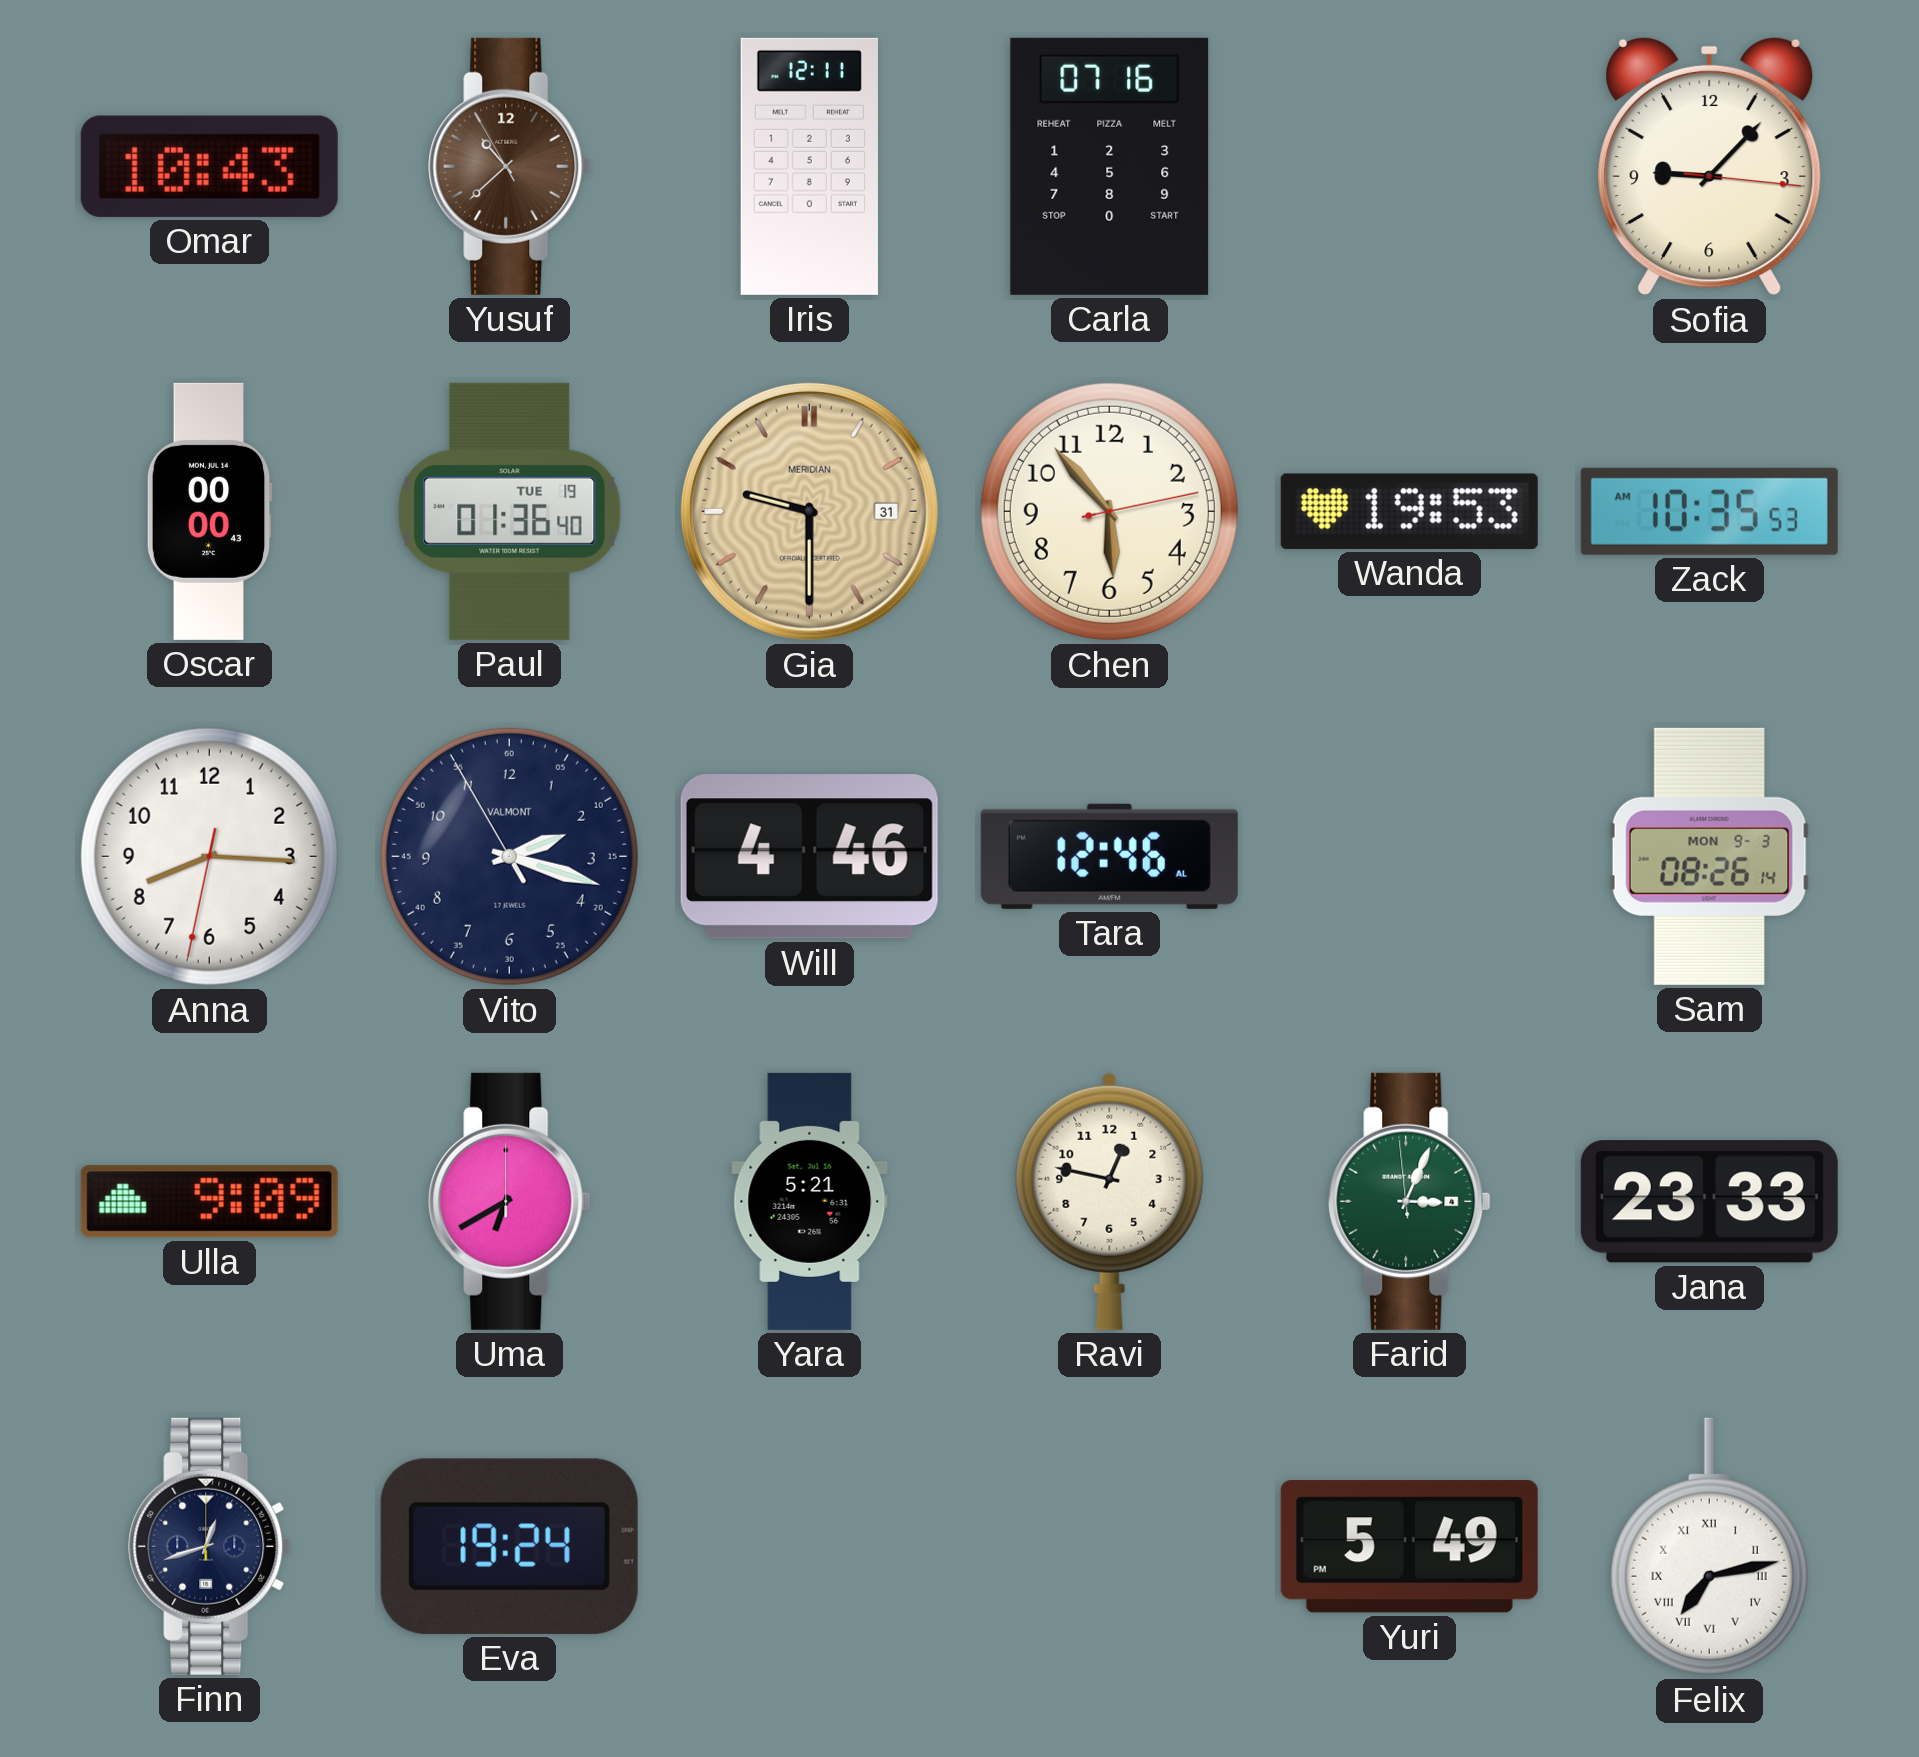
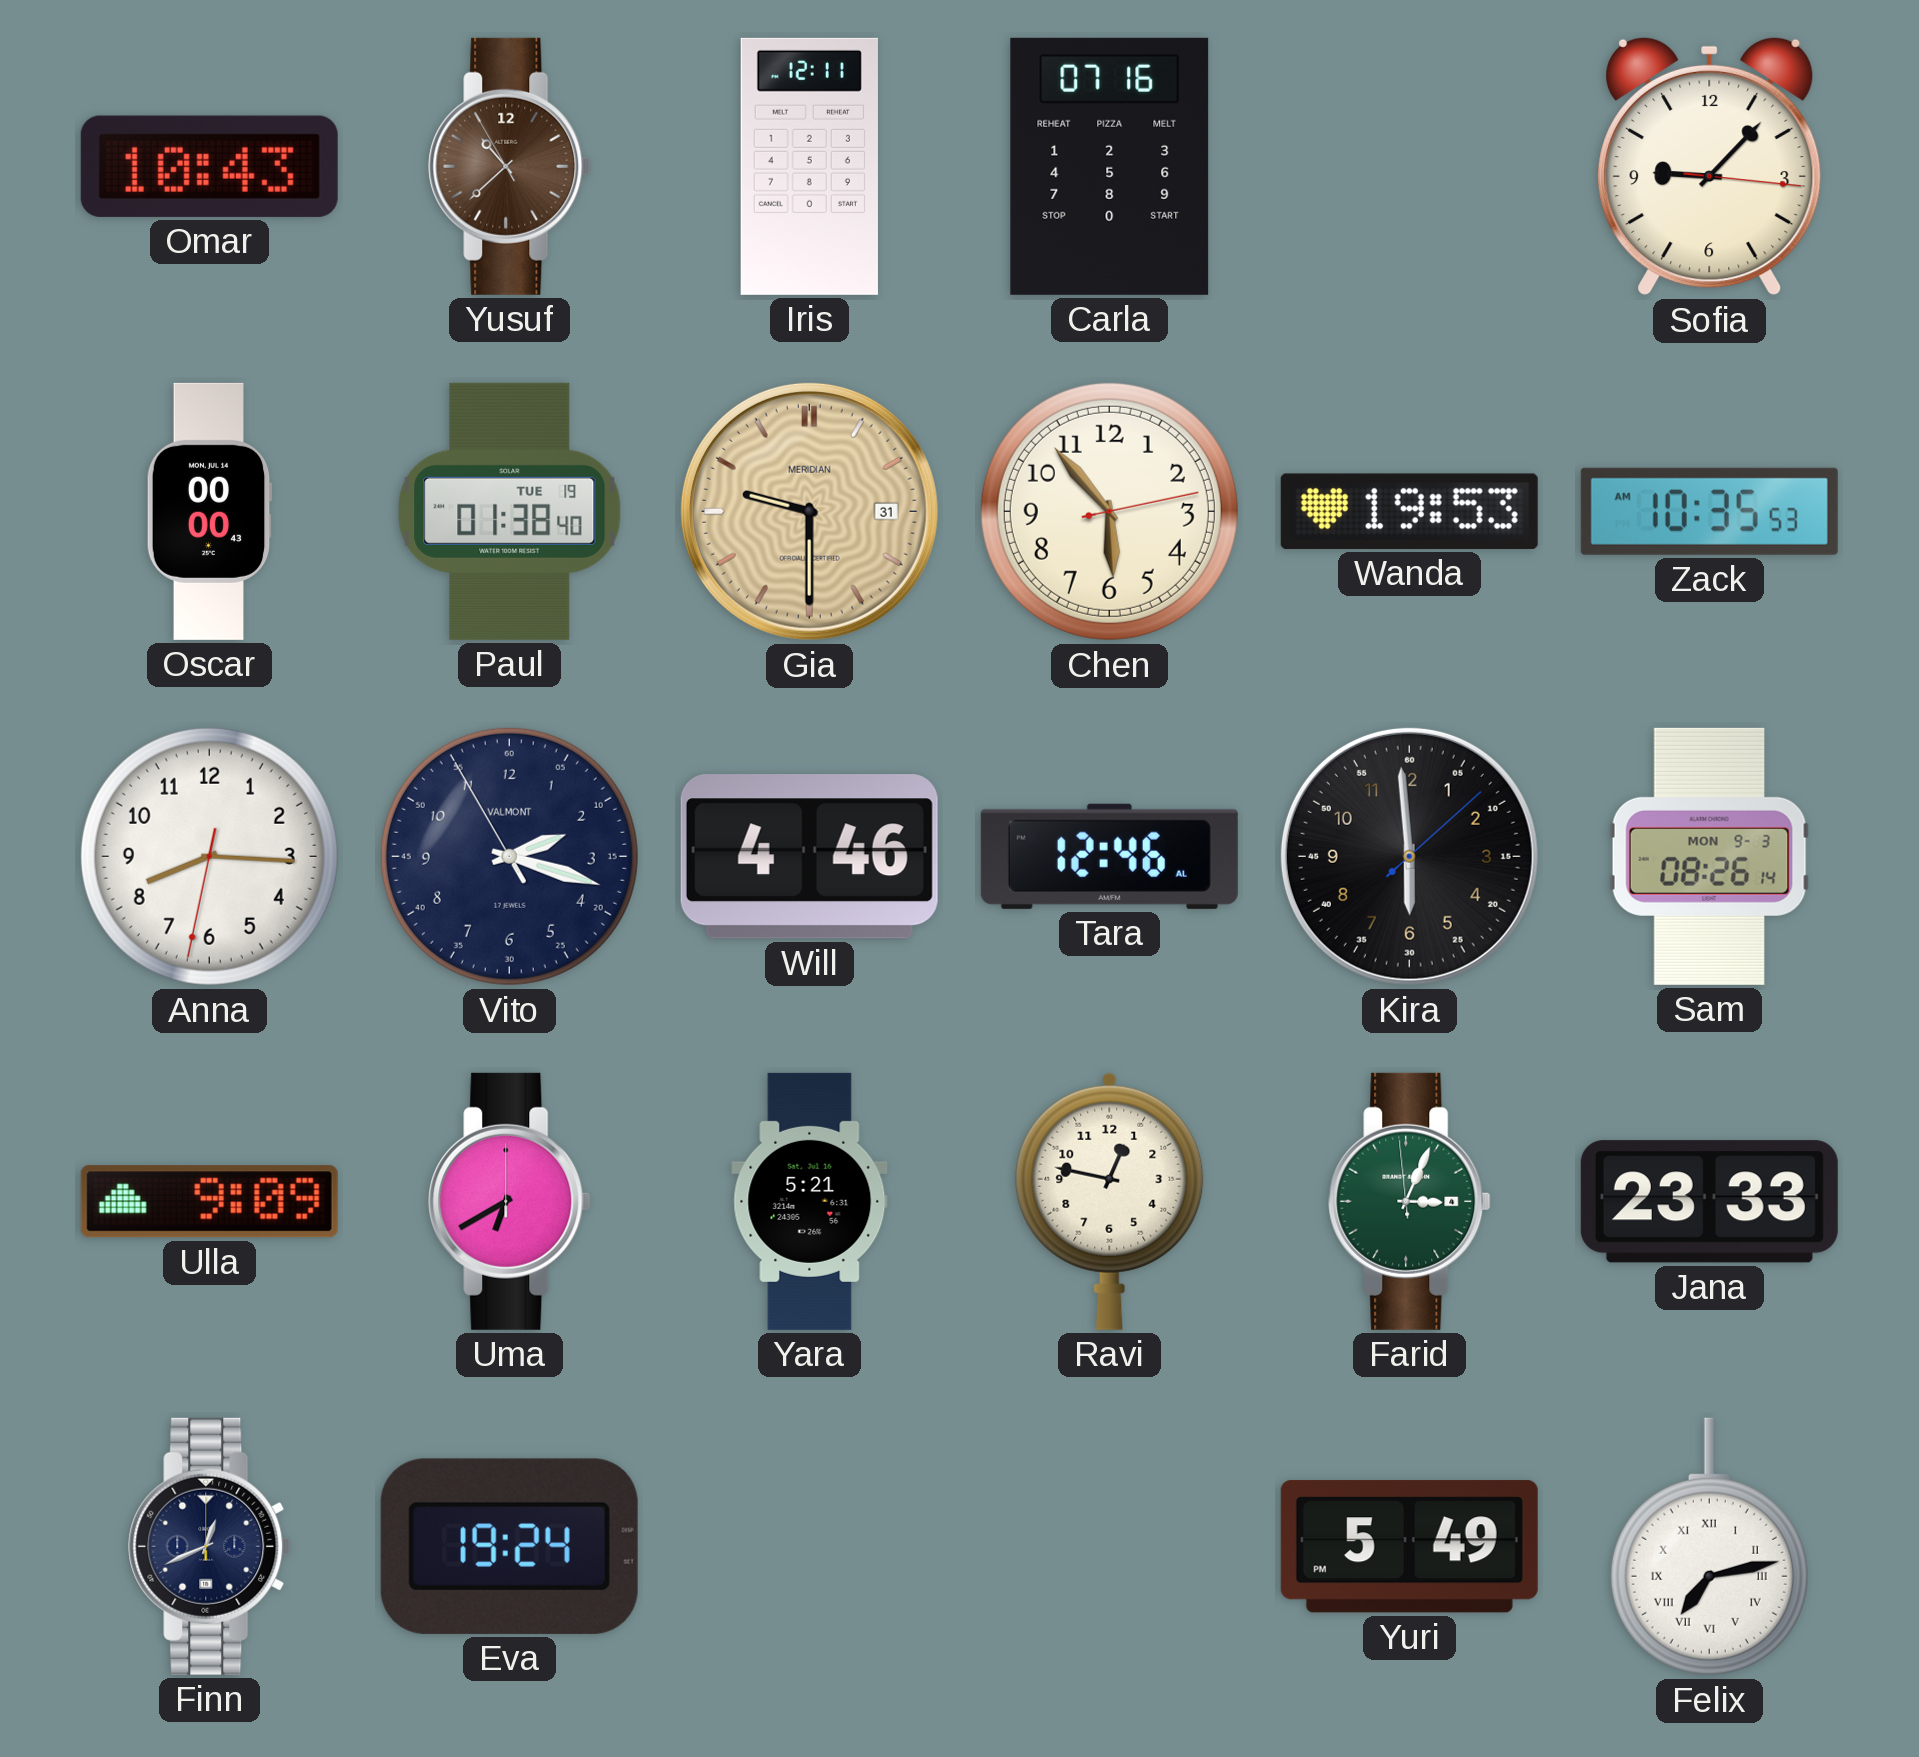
Paul: 01:36 -> 01:38 (510, 511)
Kira: none -> 5:59 (1409, 856)
Finn: 12:42 -> 12:41 (210, 1546)
